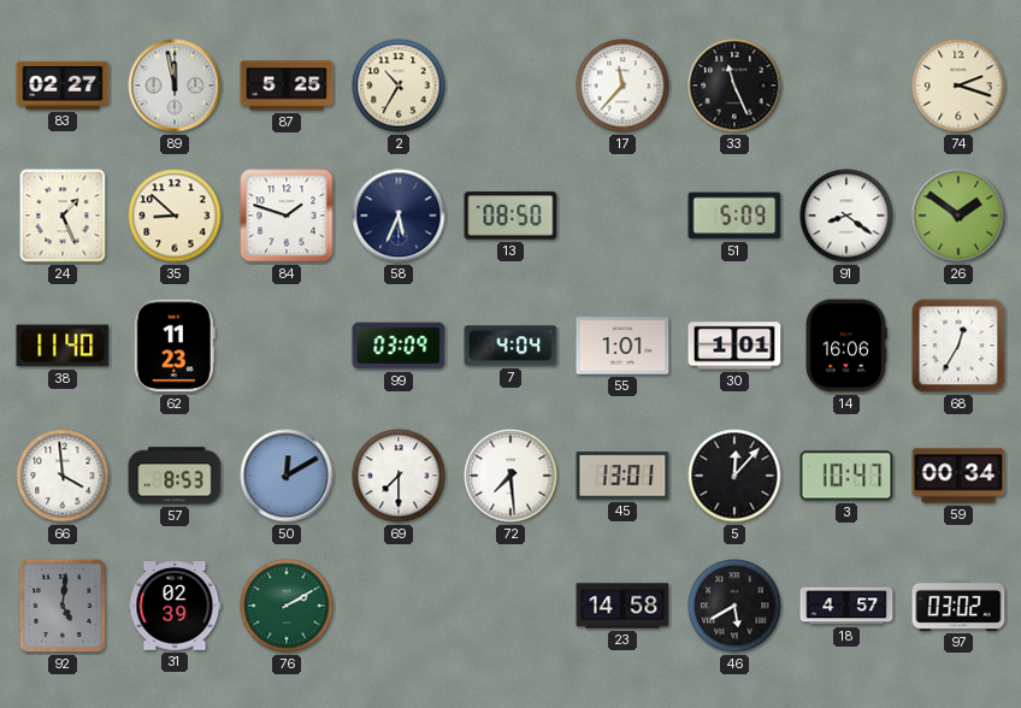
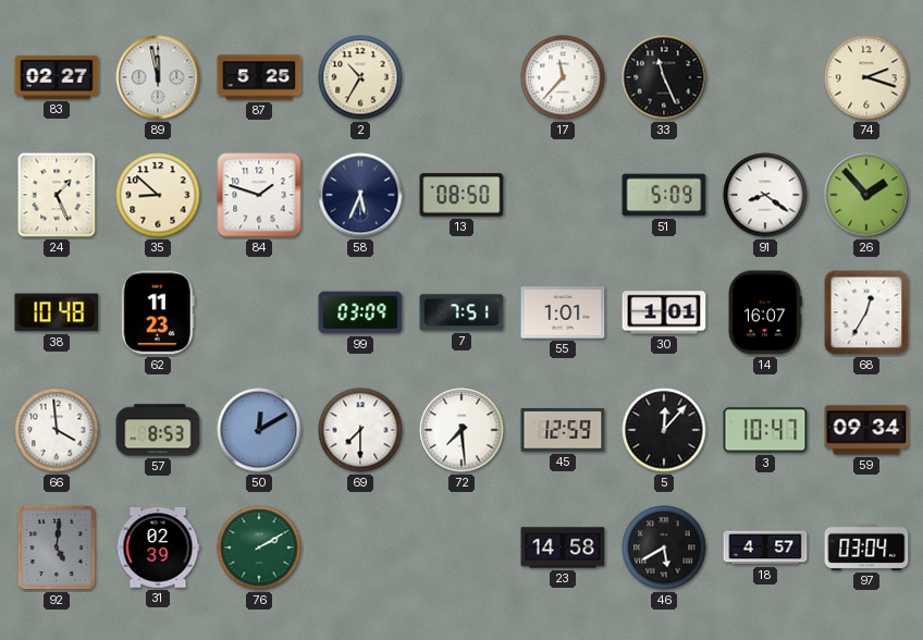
26: 1:51 -> 1:53 (866, 195)
38: 11:40 -> 10:48 (57, 312)
7: 4:04 -> 7:51 (461, 312)
14: 16:06 -> 16:07 (765, 312)
45: 13:01 -> 12:59 (563, 430)
59: 00:34 -> 09:34 (866, 430)
97: 03:02 -> 03:04 (866, 547)
